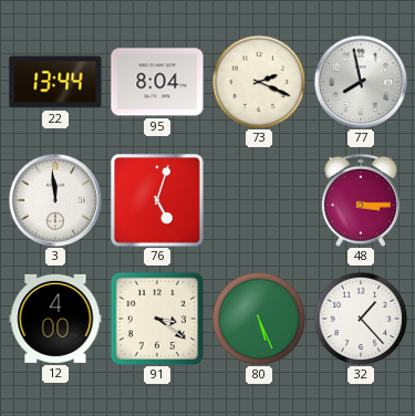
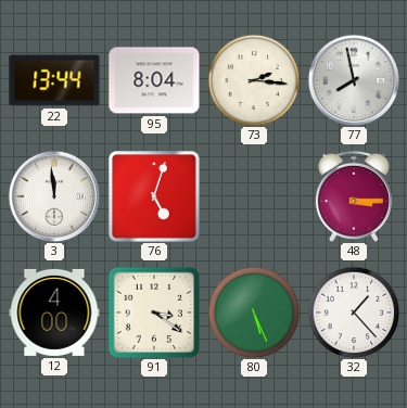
73: 2:19 -> 2:16 (254, 80)
